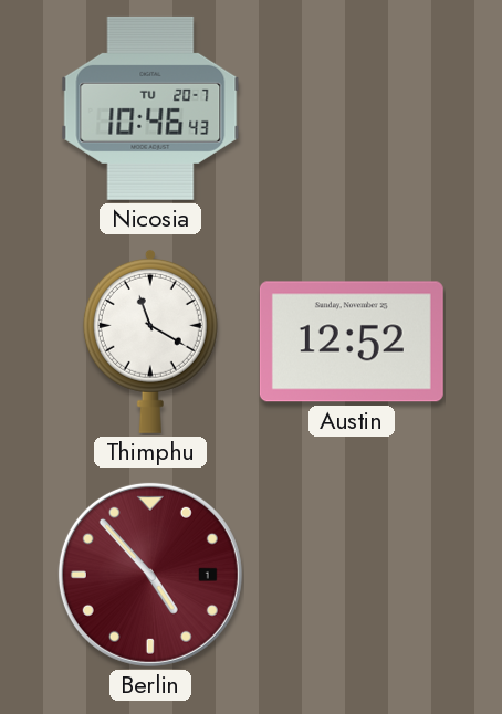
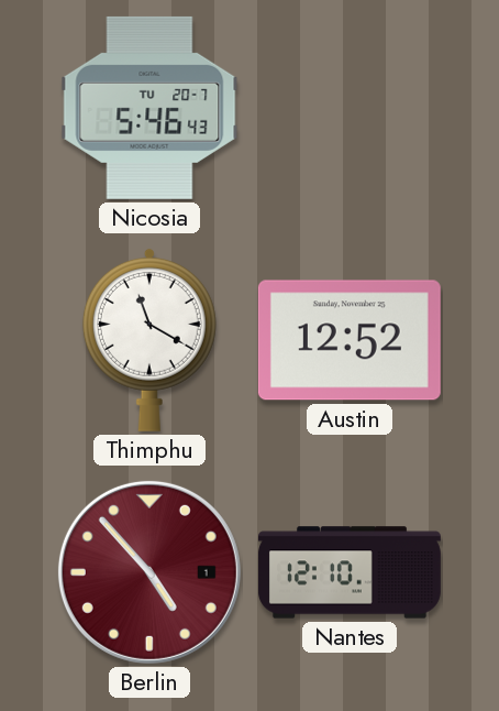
Nicosia: 10:46 -> 5:46 (149, 108)
Nantes: none -> 12:10 (350, 572)
